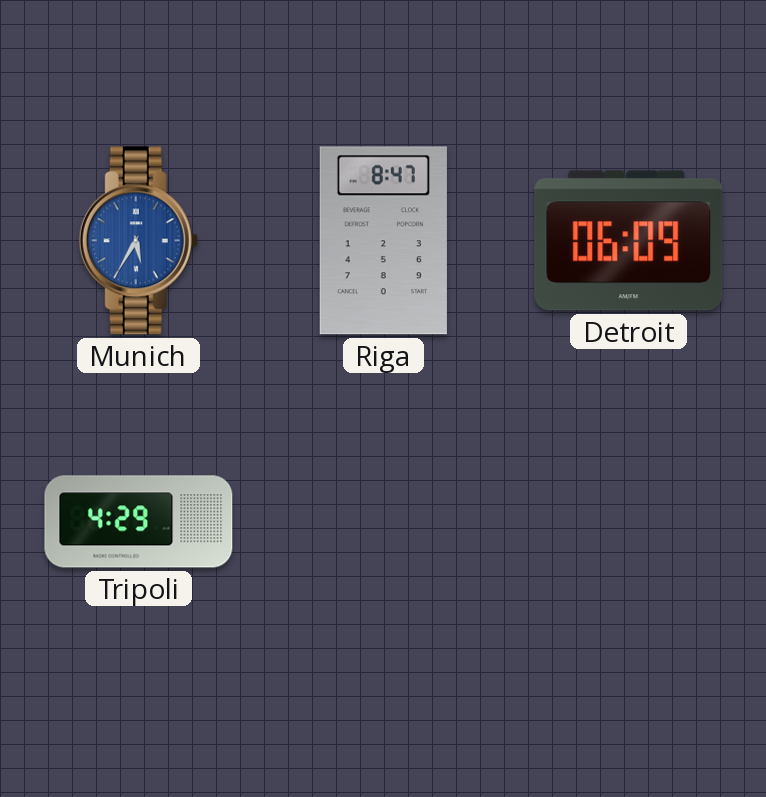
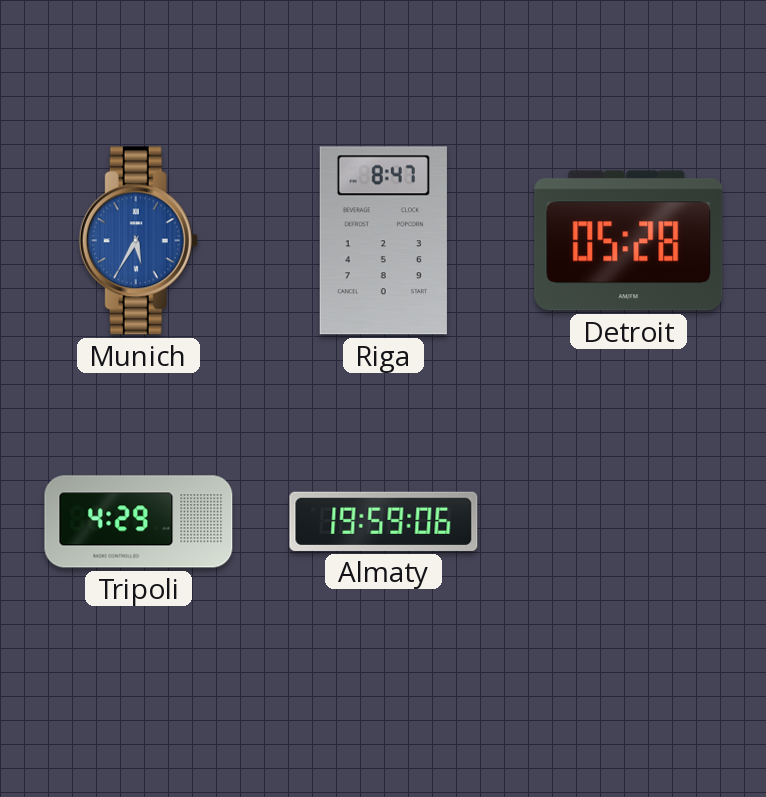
Detroit: 06:09 -> 05:28 (629, 241)
Almaty: none -> 19:59 (384, 521)
